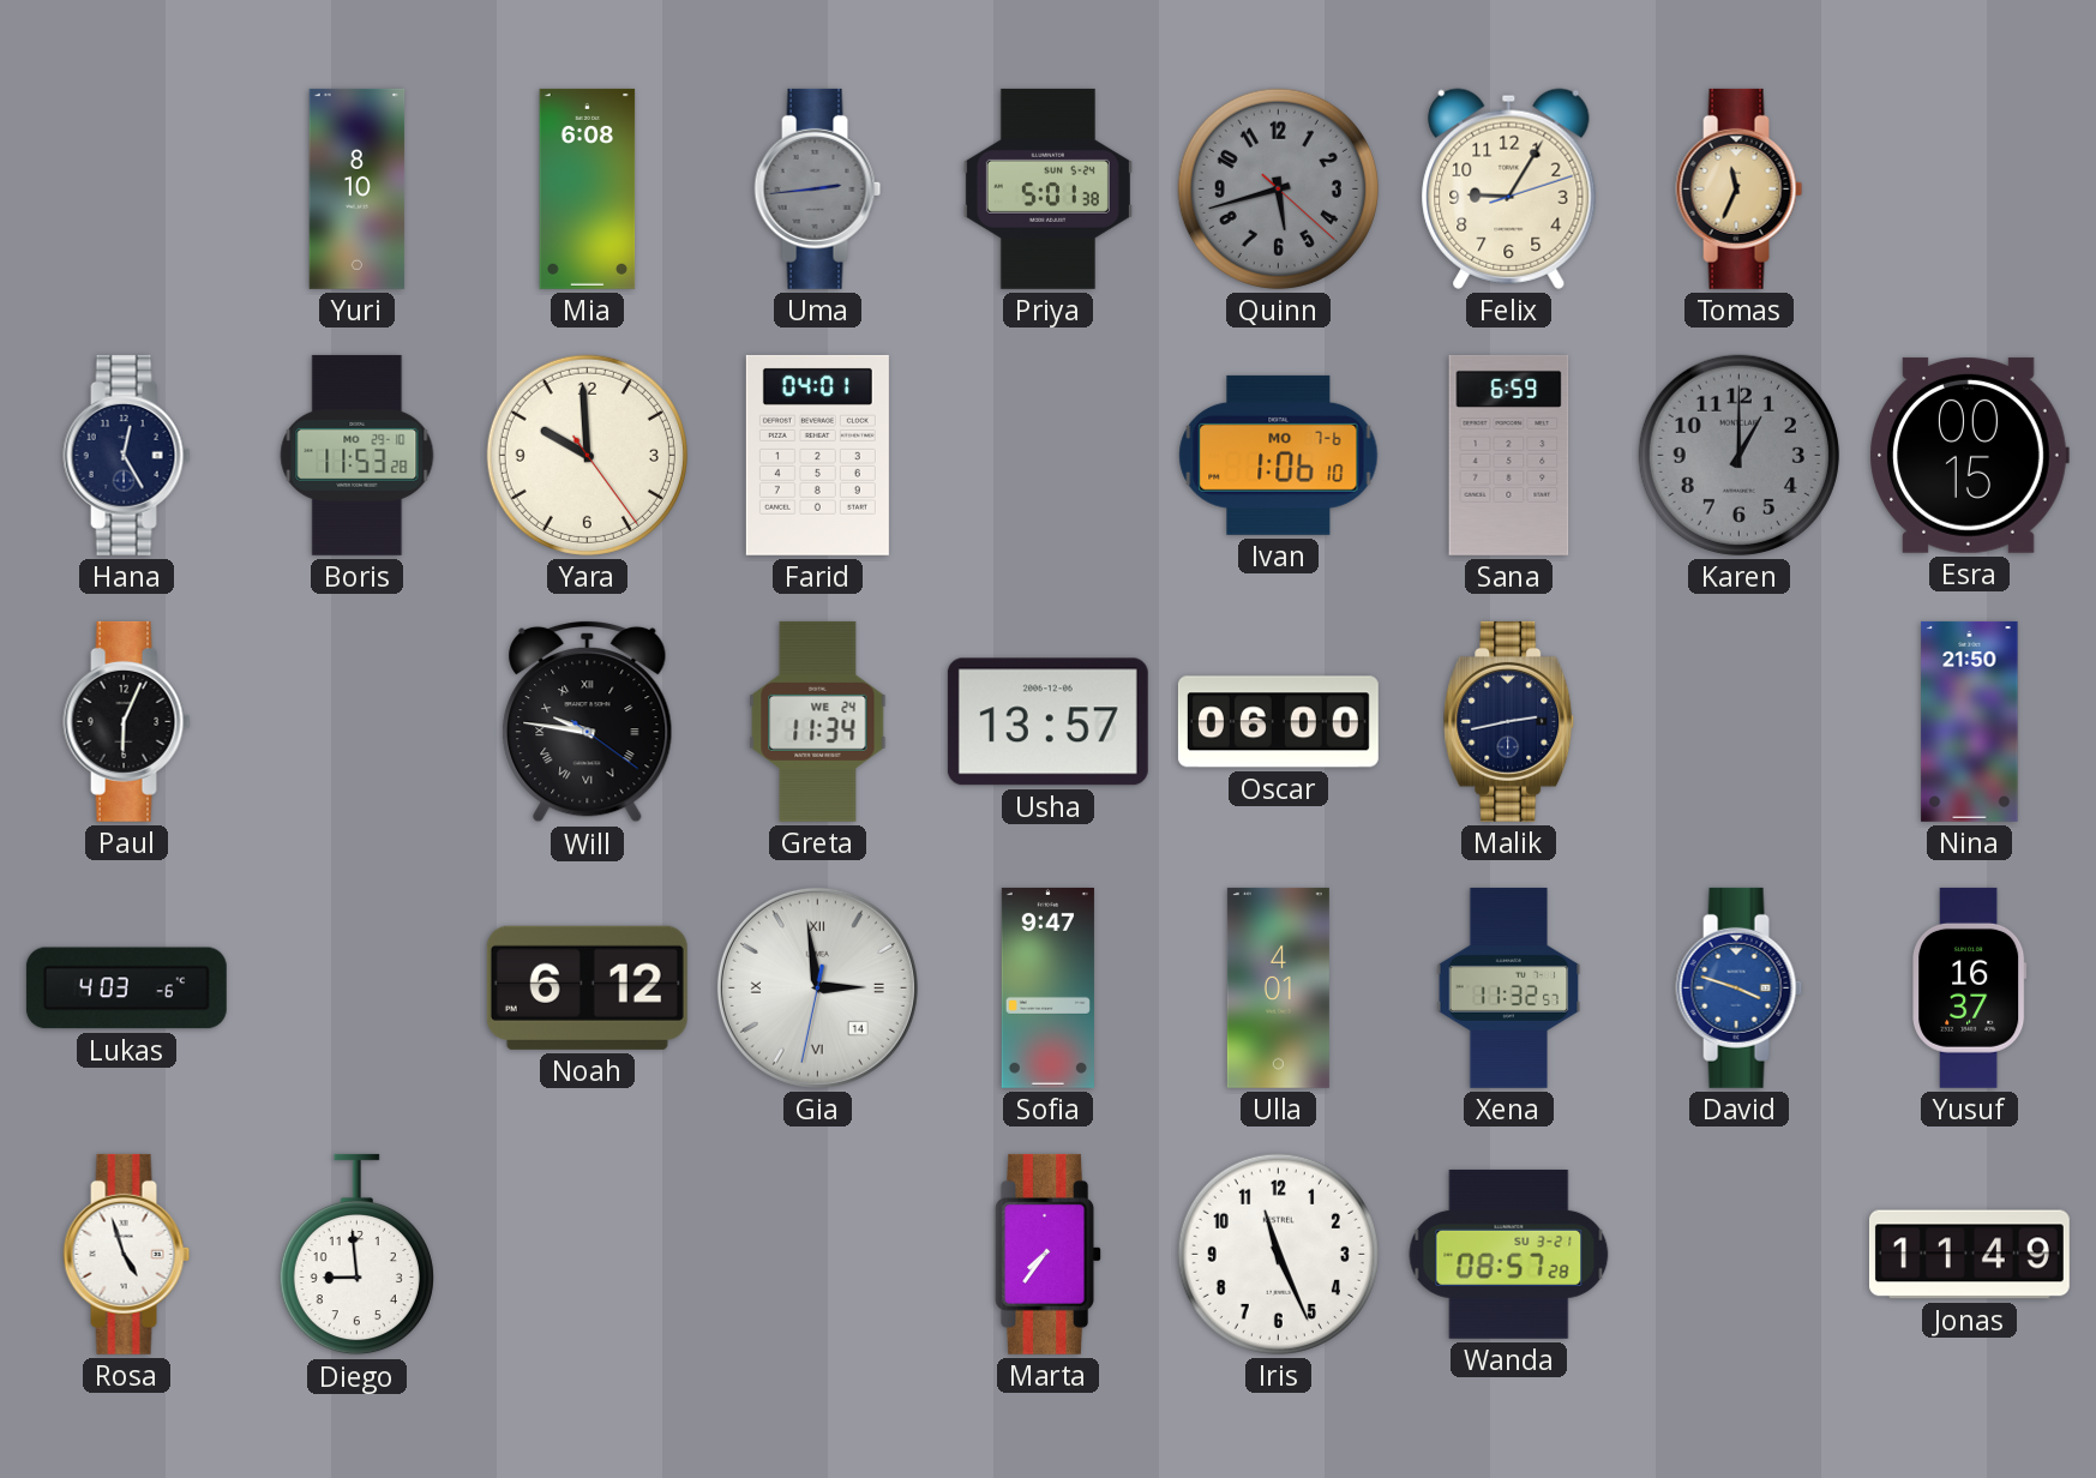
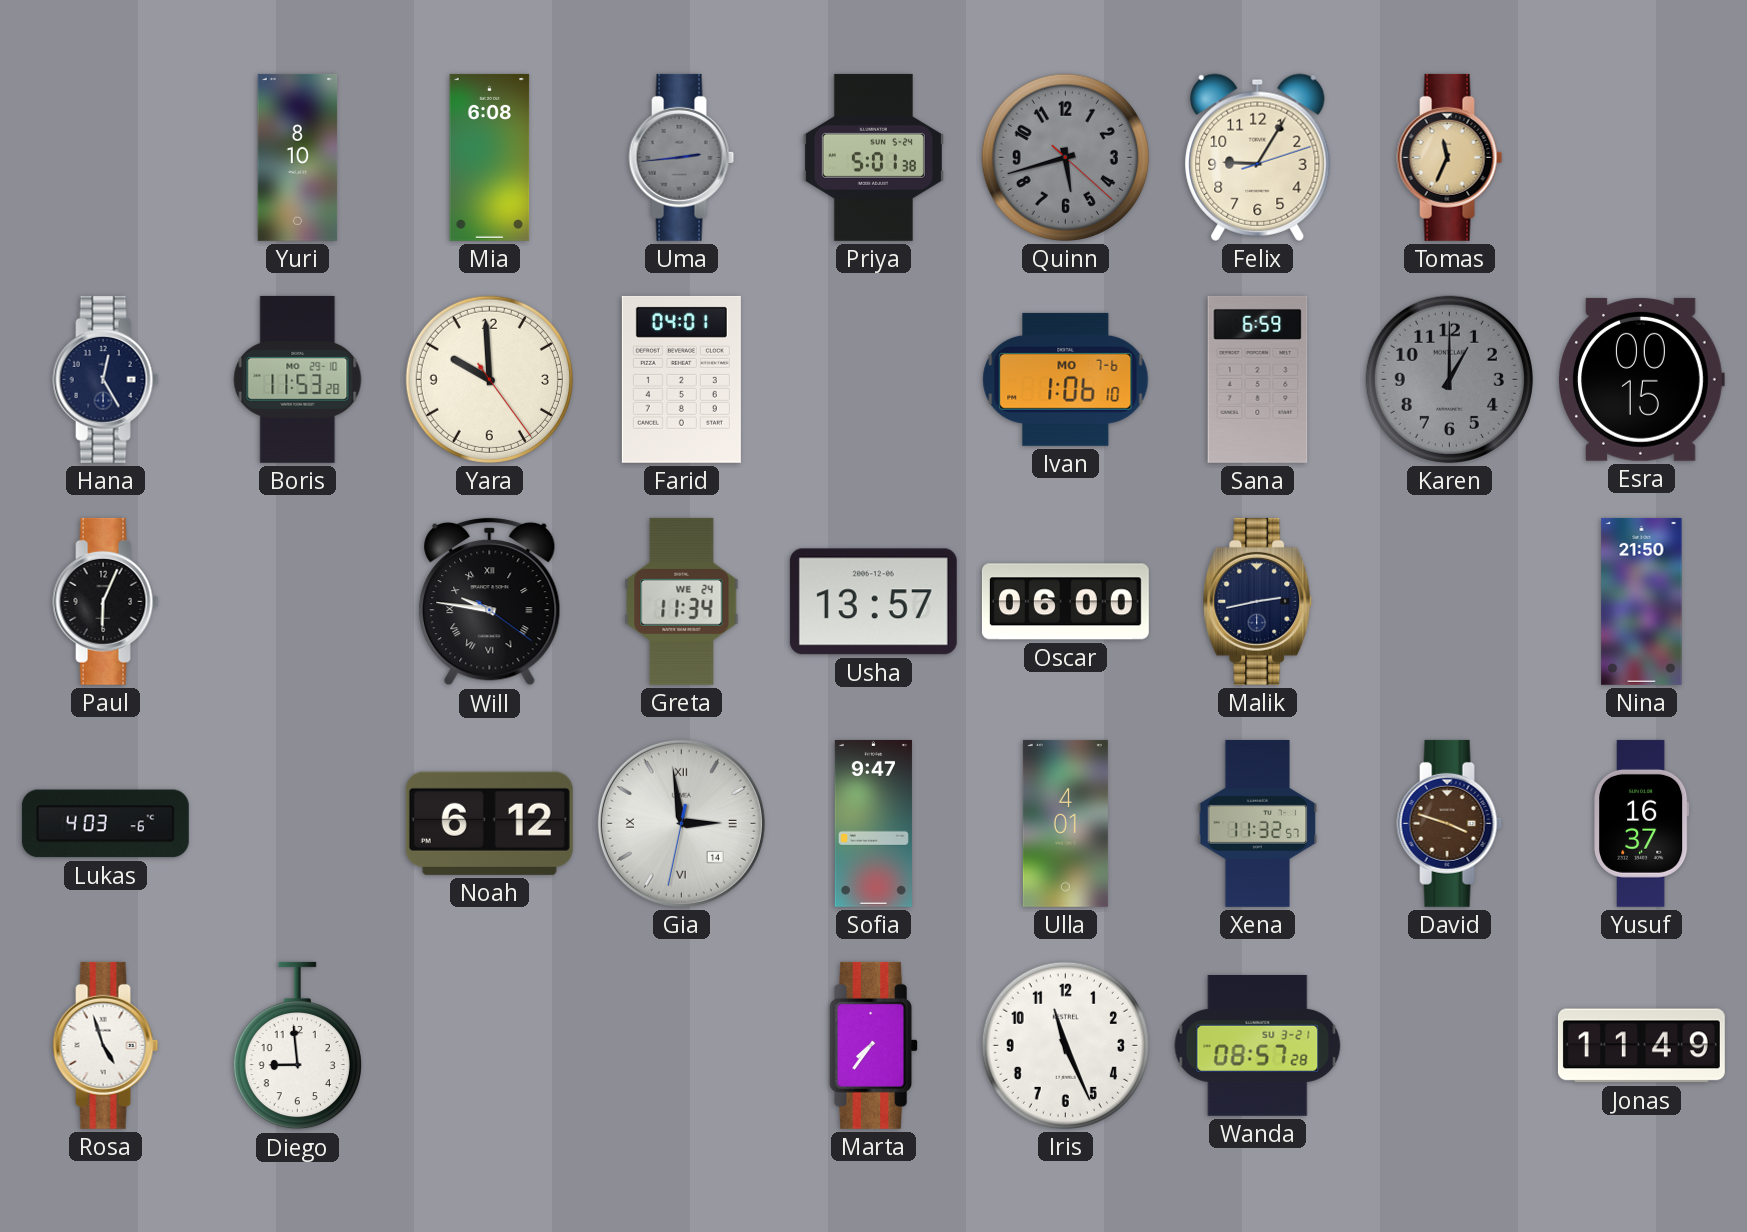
David dial: blue -> brown (1450, 823)
